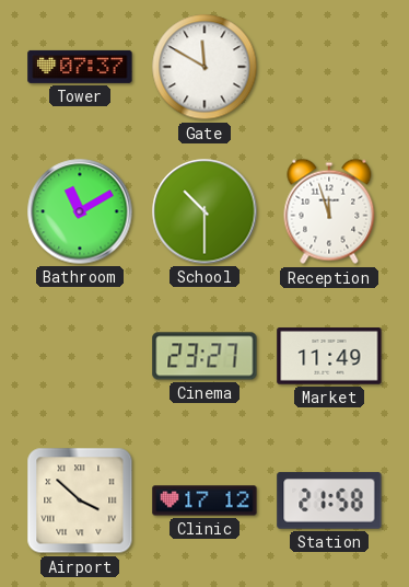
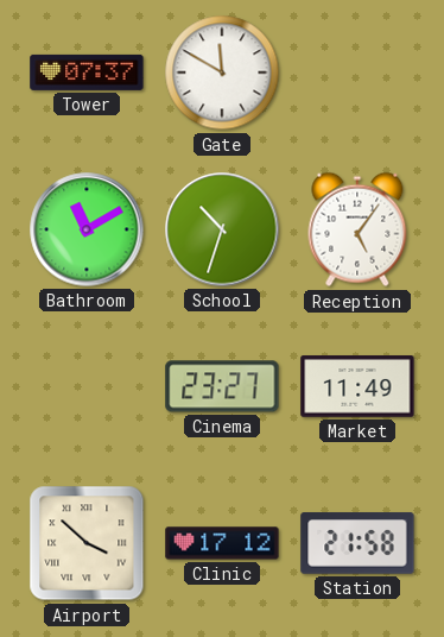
School: 10:30 -> 10:33 (222, 229)
Reception: 11:57 -> 5:06 (357, 229)
